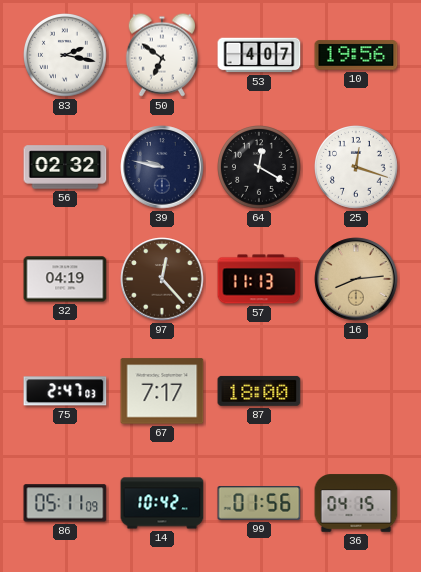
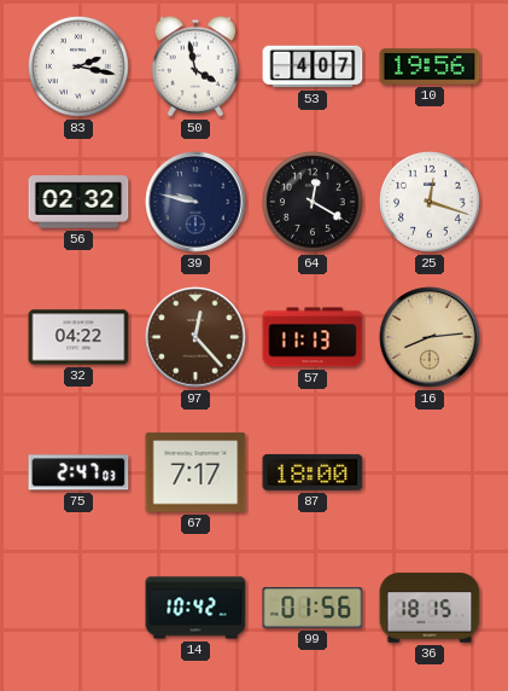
50: 6:51 -> 3:58 (195, 66)
32: 04:19 -> 04:22 (78, 337)
86: 05:11 -> none (65, 503)
36: 04:15 -> 18:15 (430, 608)
